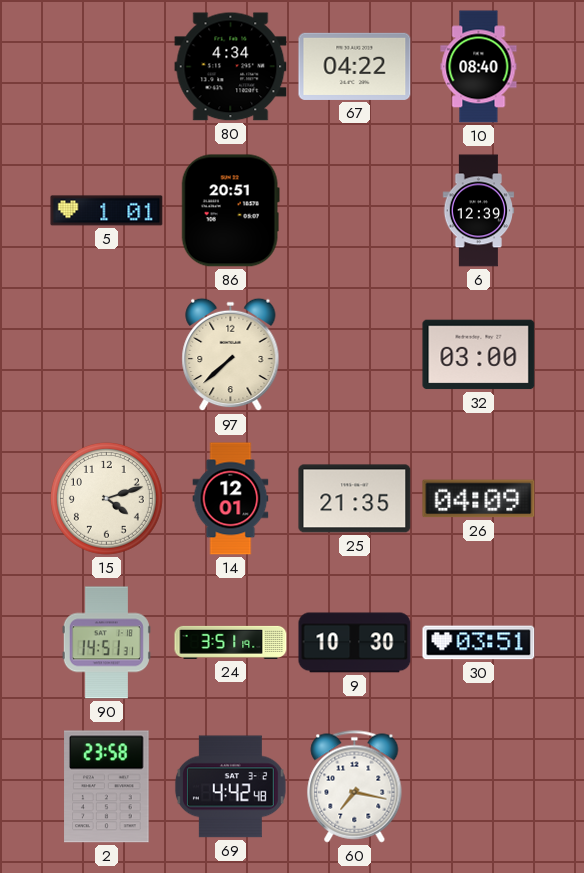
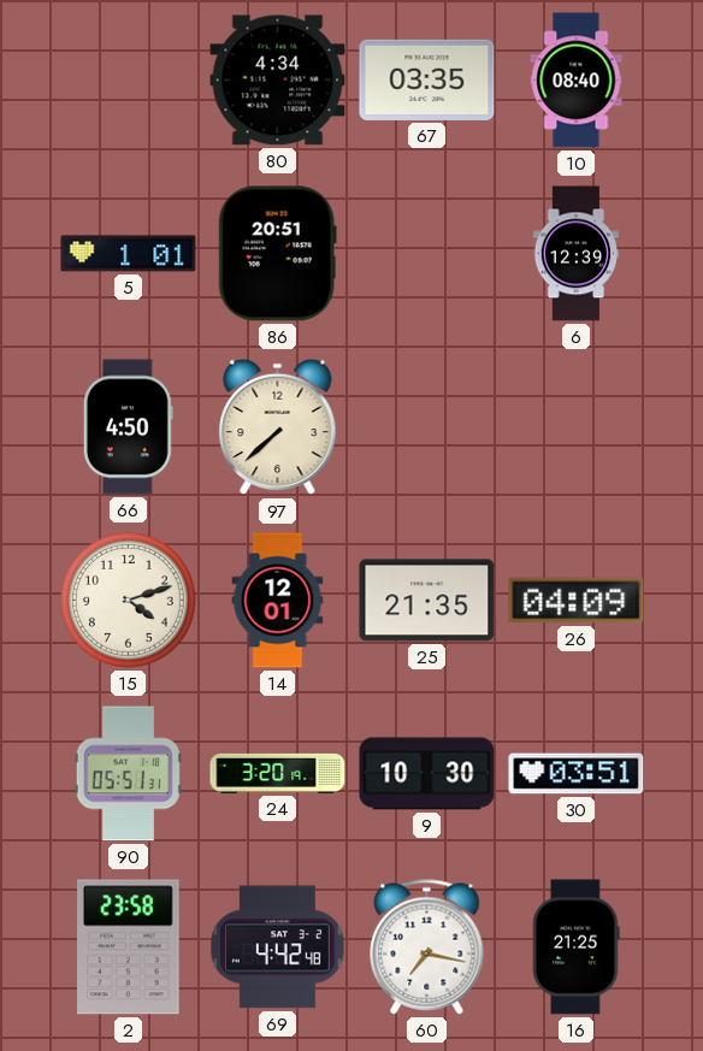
67: 04:22 -> 03:35 (427, 79)
66: none -> 4:50 (128, 427)
32: 03:00 -> none (479, 355)
90: 14:51 -> 05:51 (128, 774)
24: 3:51 -> 3:20 (278, 773)
16: none -> 21:25 (577, 947)
